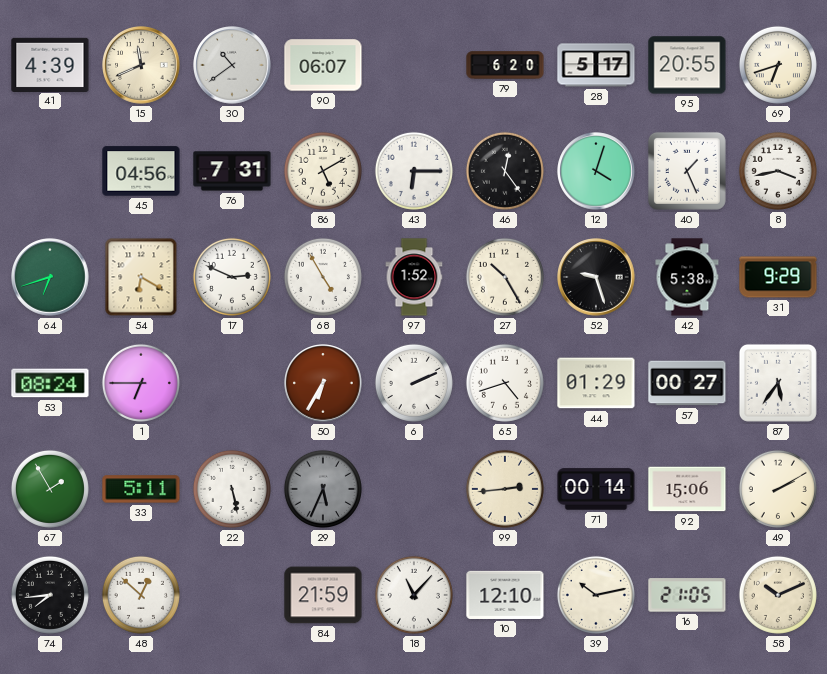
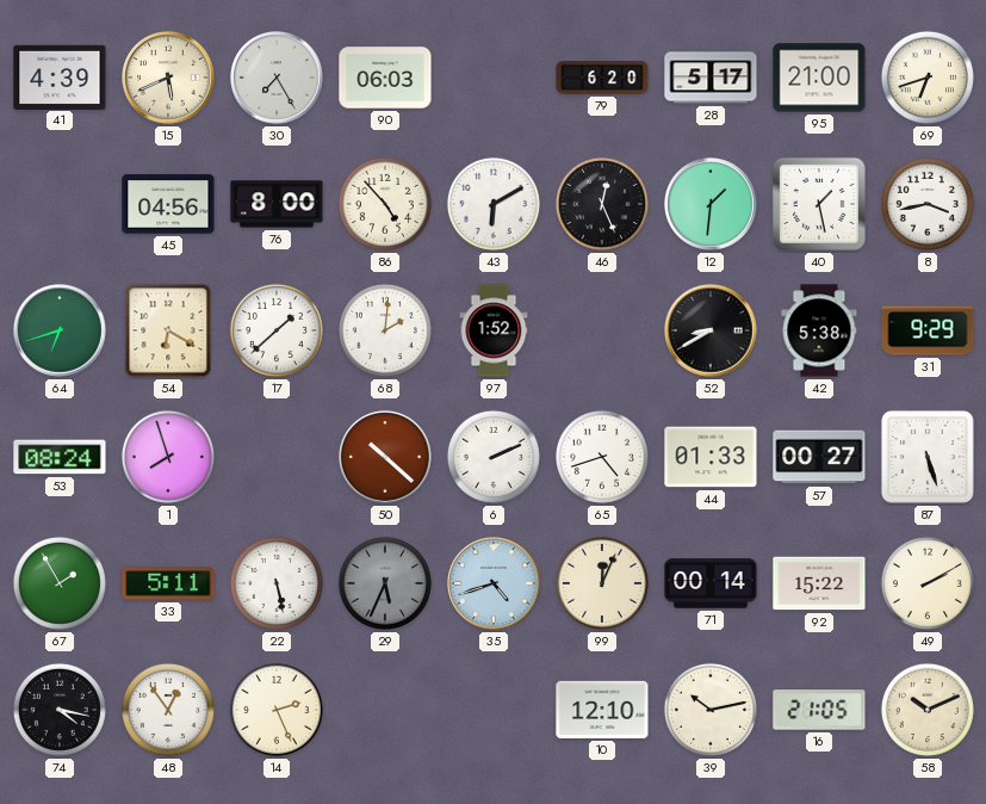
15: 11:41 -> 5:41 (168, 78)
30: 10:39 -> 7:25 (277, 78)
90: 06:07 -> 06:03 (385, 78)
95: 20:55 -> 21:00 (819, 78)
76: 7:31 -> 8:00 (277, 204)
86: 5:10 -> 4:53 (385, 204)
43: 6:15 -> 6:10 (494, 204)
46: 12:24 -> 12:26 (602, 204)
12: 4:03 -> 1:31 (711, 204)
40: 1:26 -> 1:28 (819, 204)
17: 2:49 -> 1:38 (277, 330)
68: 4:55 -> 2:01 (385, 330)
27: 10:25 -> none (505, 277)
52: 9:27 -> 8:40 (711, 330)
1: 6:45 -> 7:57 (168, 457)
50: 6:35 -> 10:22 (385, 457)
44: 01:29 -> 01:33 (711, 457)
87: 5:36 -> 5:27 (928, 457)
35: none -> 4:42 (494, 583)
99: 2:44 -> 12:04 (602, 583)
92: 15:06 -> 15:22 (819, 583)
74: 7:44 -> 4:17 (60, 710)
48: 12:52 -> 12:54 (168, 710)
14: none -> 2:26 (277, 710)
84: 21:59 -> none (323, 595)
18: 11:07 -> none (414, 595)
